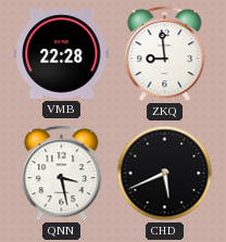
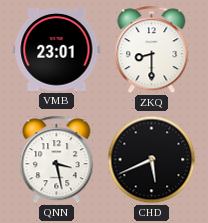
VMB: 22:28 -> 23:01 (57, 50)
ZKQ: 8:59 -> 8:30 (152, 50)
